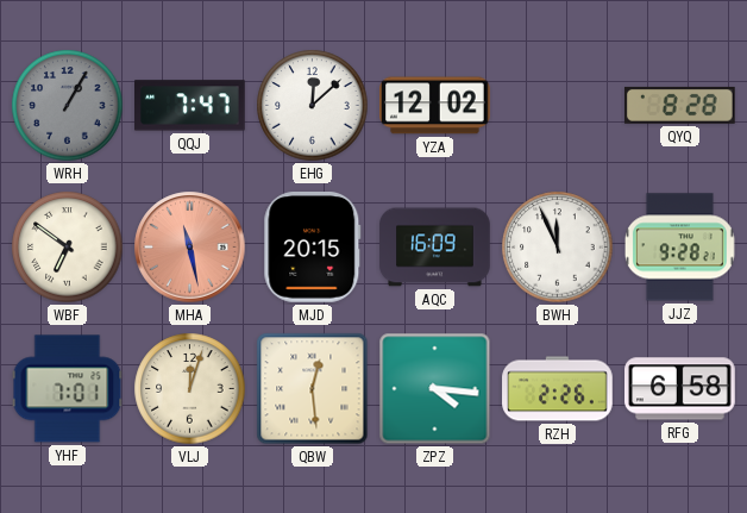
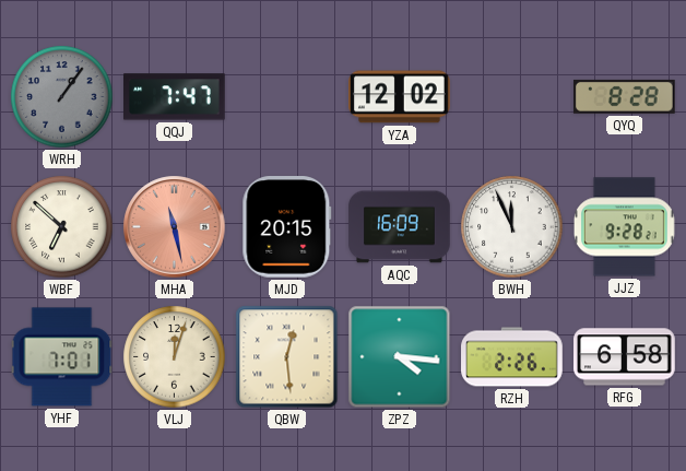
WRH: 1:05 -> 1:06 (62, 97)
EHG: 12:08 -> none (313, 106)
WBF: 6:51 -> 6:52 (62, 227)
